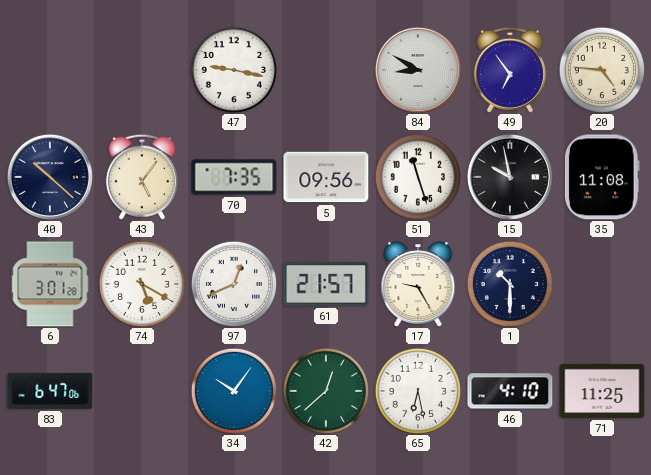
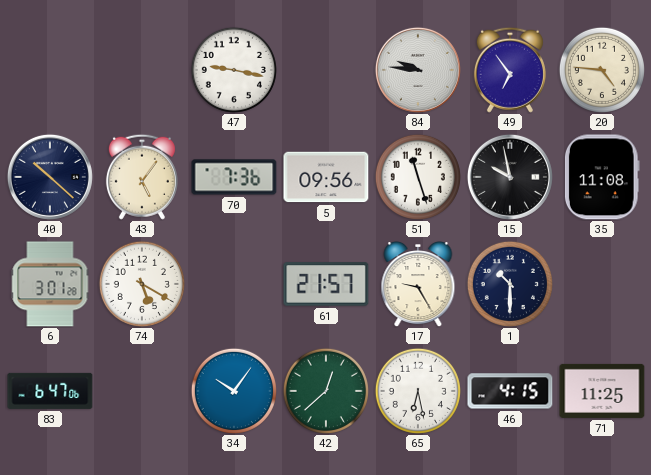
84: 8:50 -> 9:46 (418, 70)
70: 7:35 -> 7:36 (234, 177)
97: 12:41 -> none (234, 284)
46: 4:10 -> 4:15 (510, 391)
